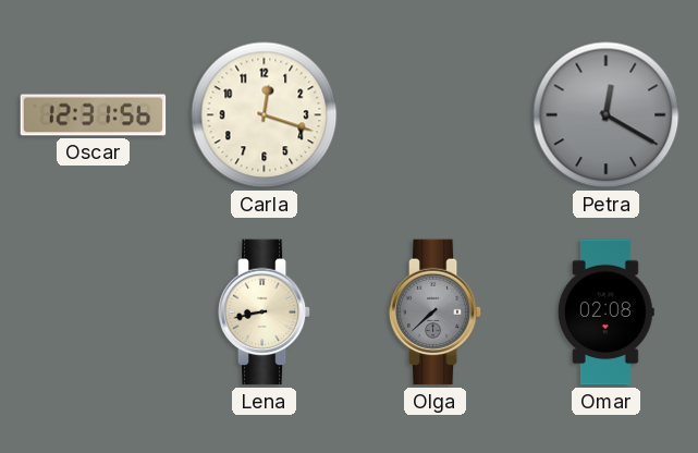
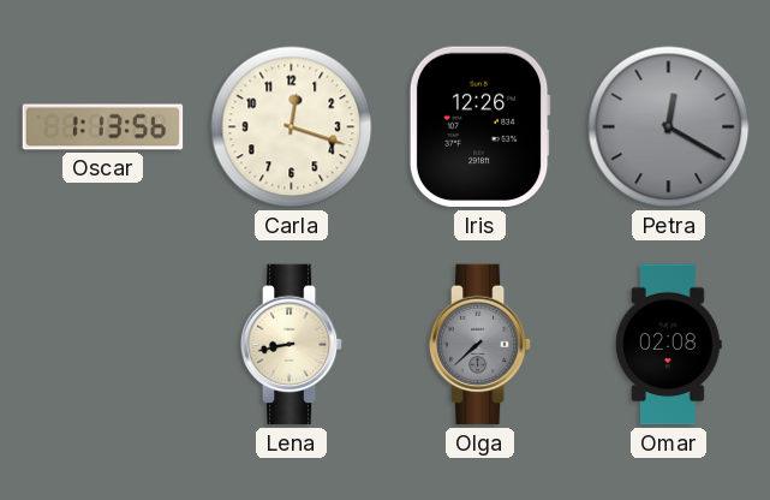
Oscar: 12:31 -> 1:13 (103, 127)
Iris: none -> 12:26 (479, 127)
